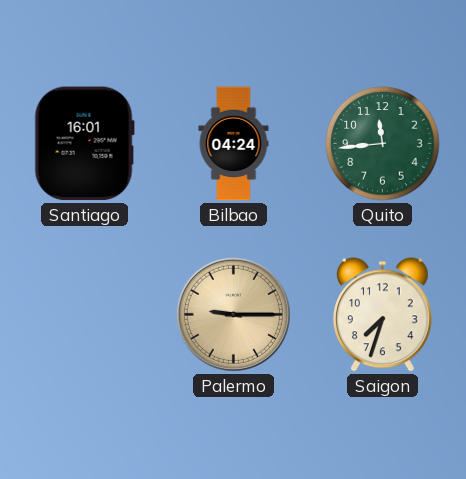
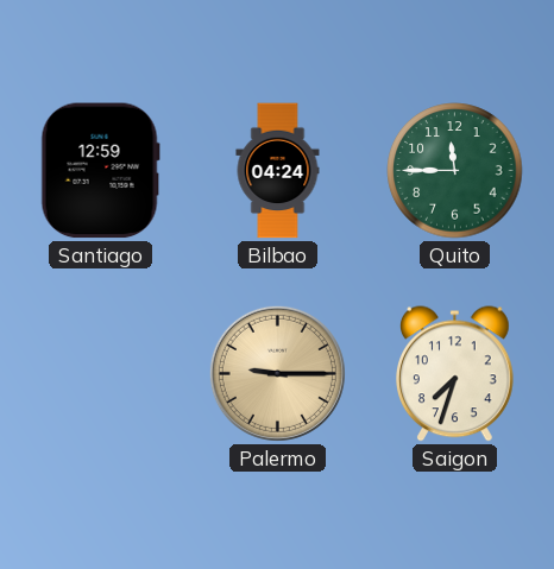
Santiago: 16:01 -> 12:59 (100, 171)
Quito: 11:44 -> 11:45 (455, 171)
